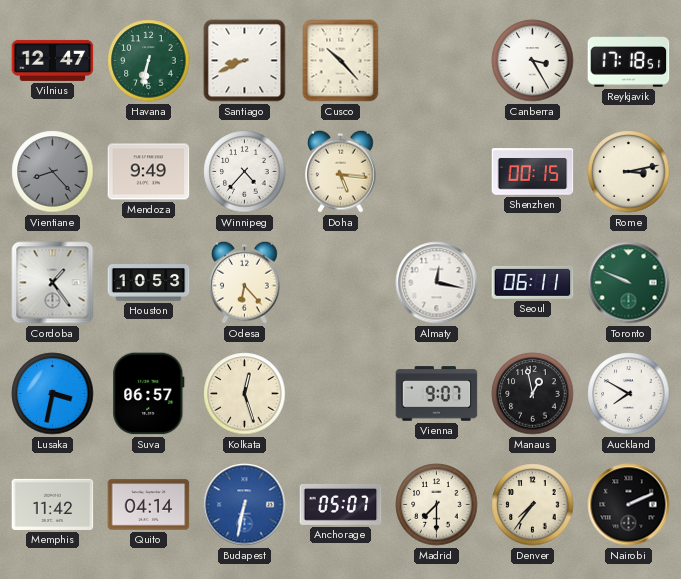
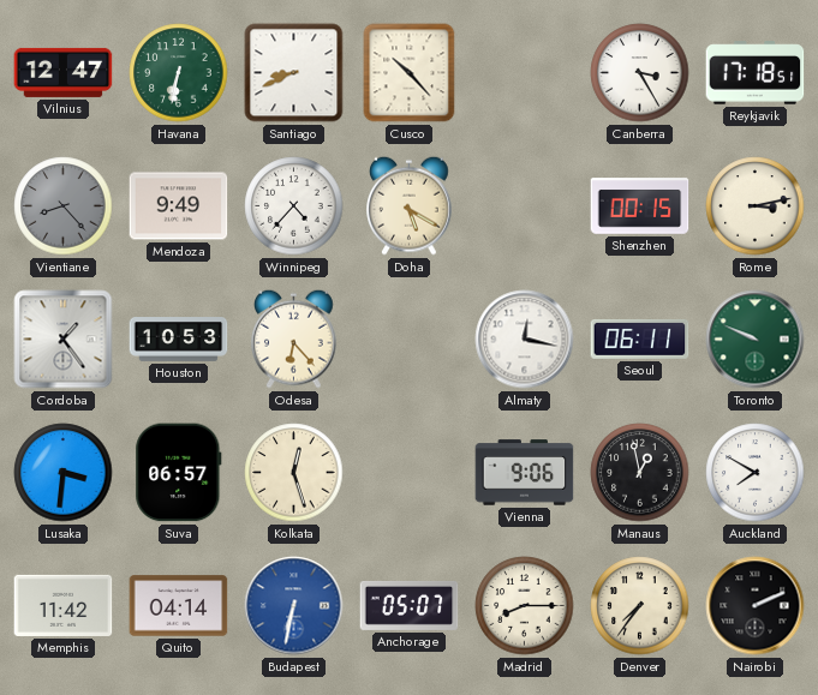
Doha: 5:16 -> 5:20 (410, 205)
Lusaka: 3:32 -> 3:31 (64, 473)
Vienna: 9:07 -> 9:06 (525, 473)
Madrid: 7:30 -> 8:15 (525, 606)
